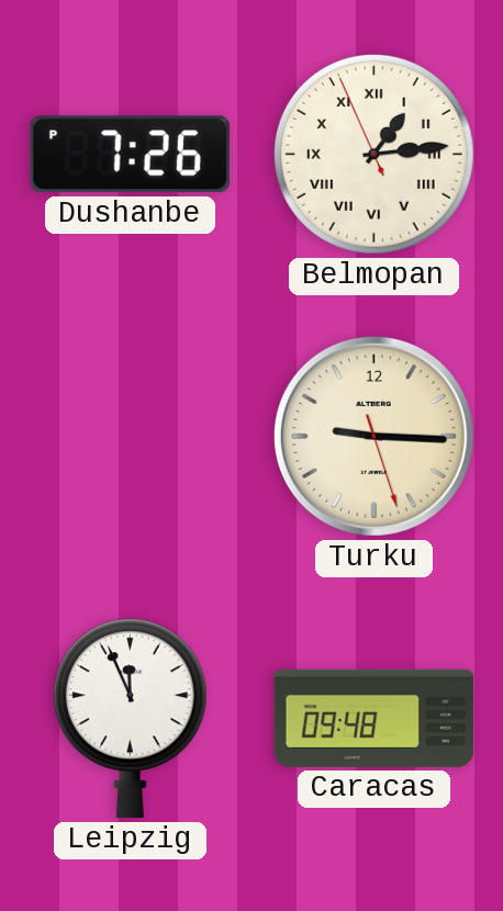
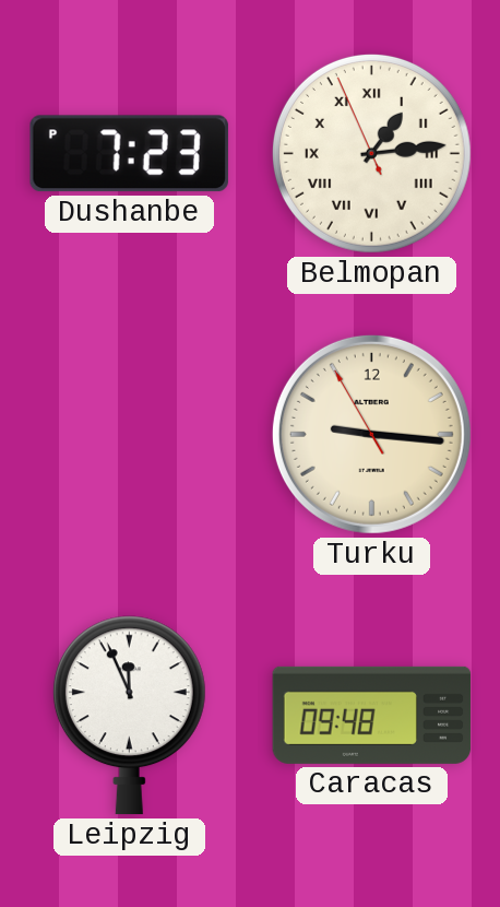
Dushanbe: 7:26 -> 7:23 (129, 154)
Turku: 9:15:27 -> 9:15:55 (371, 434)
